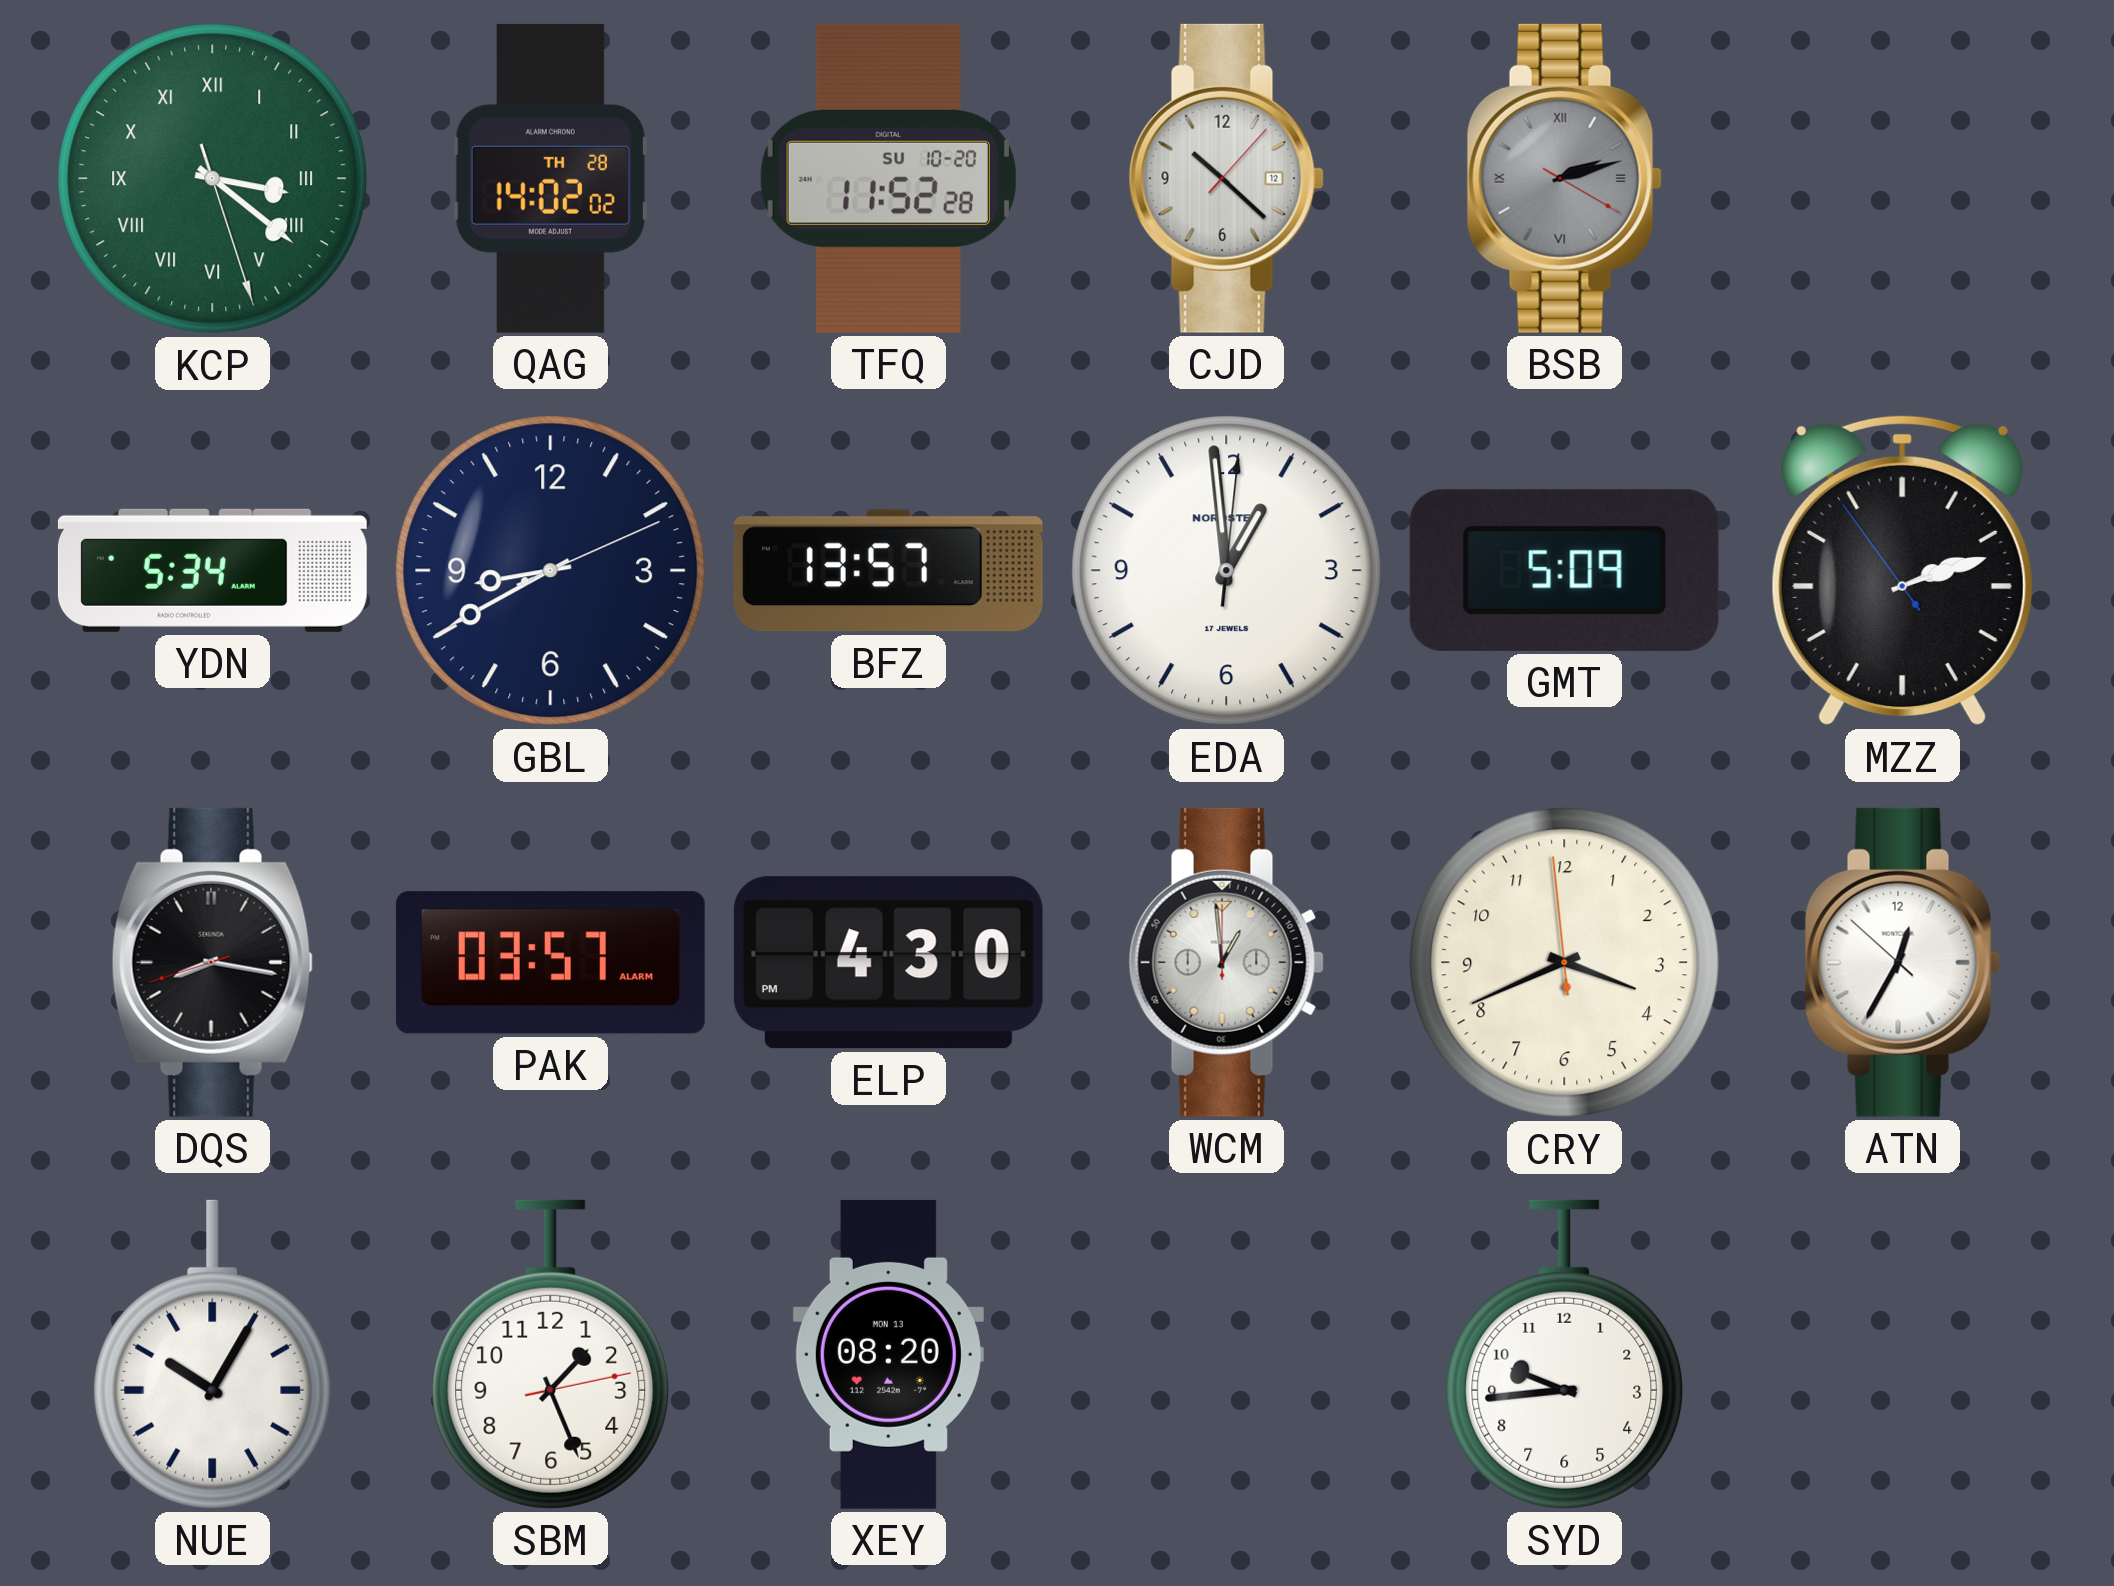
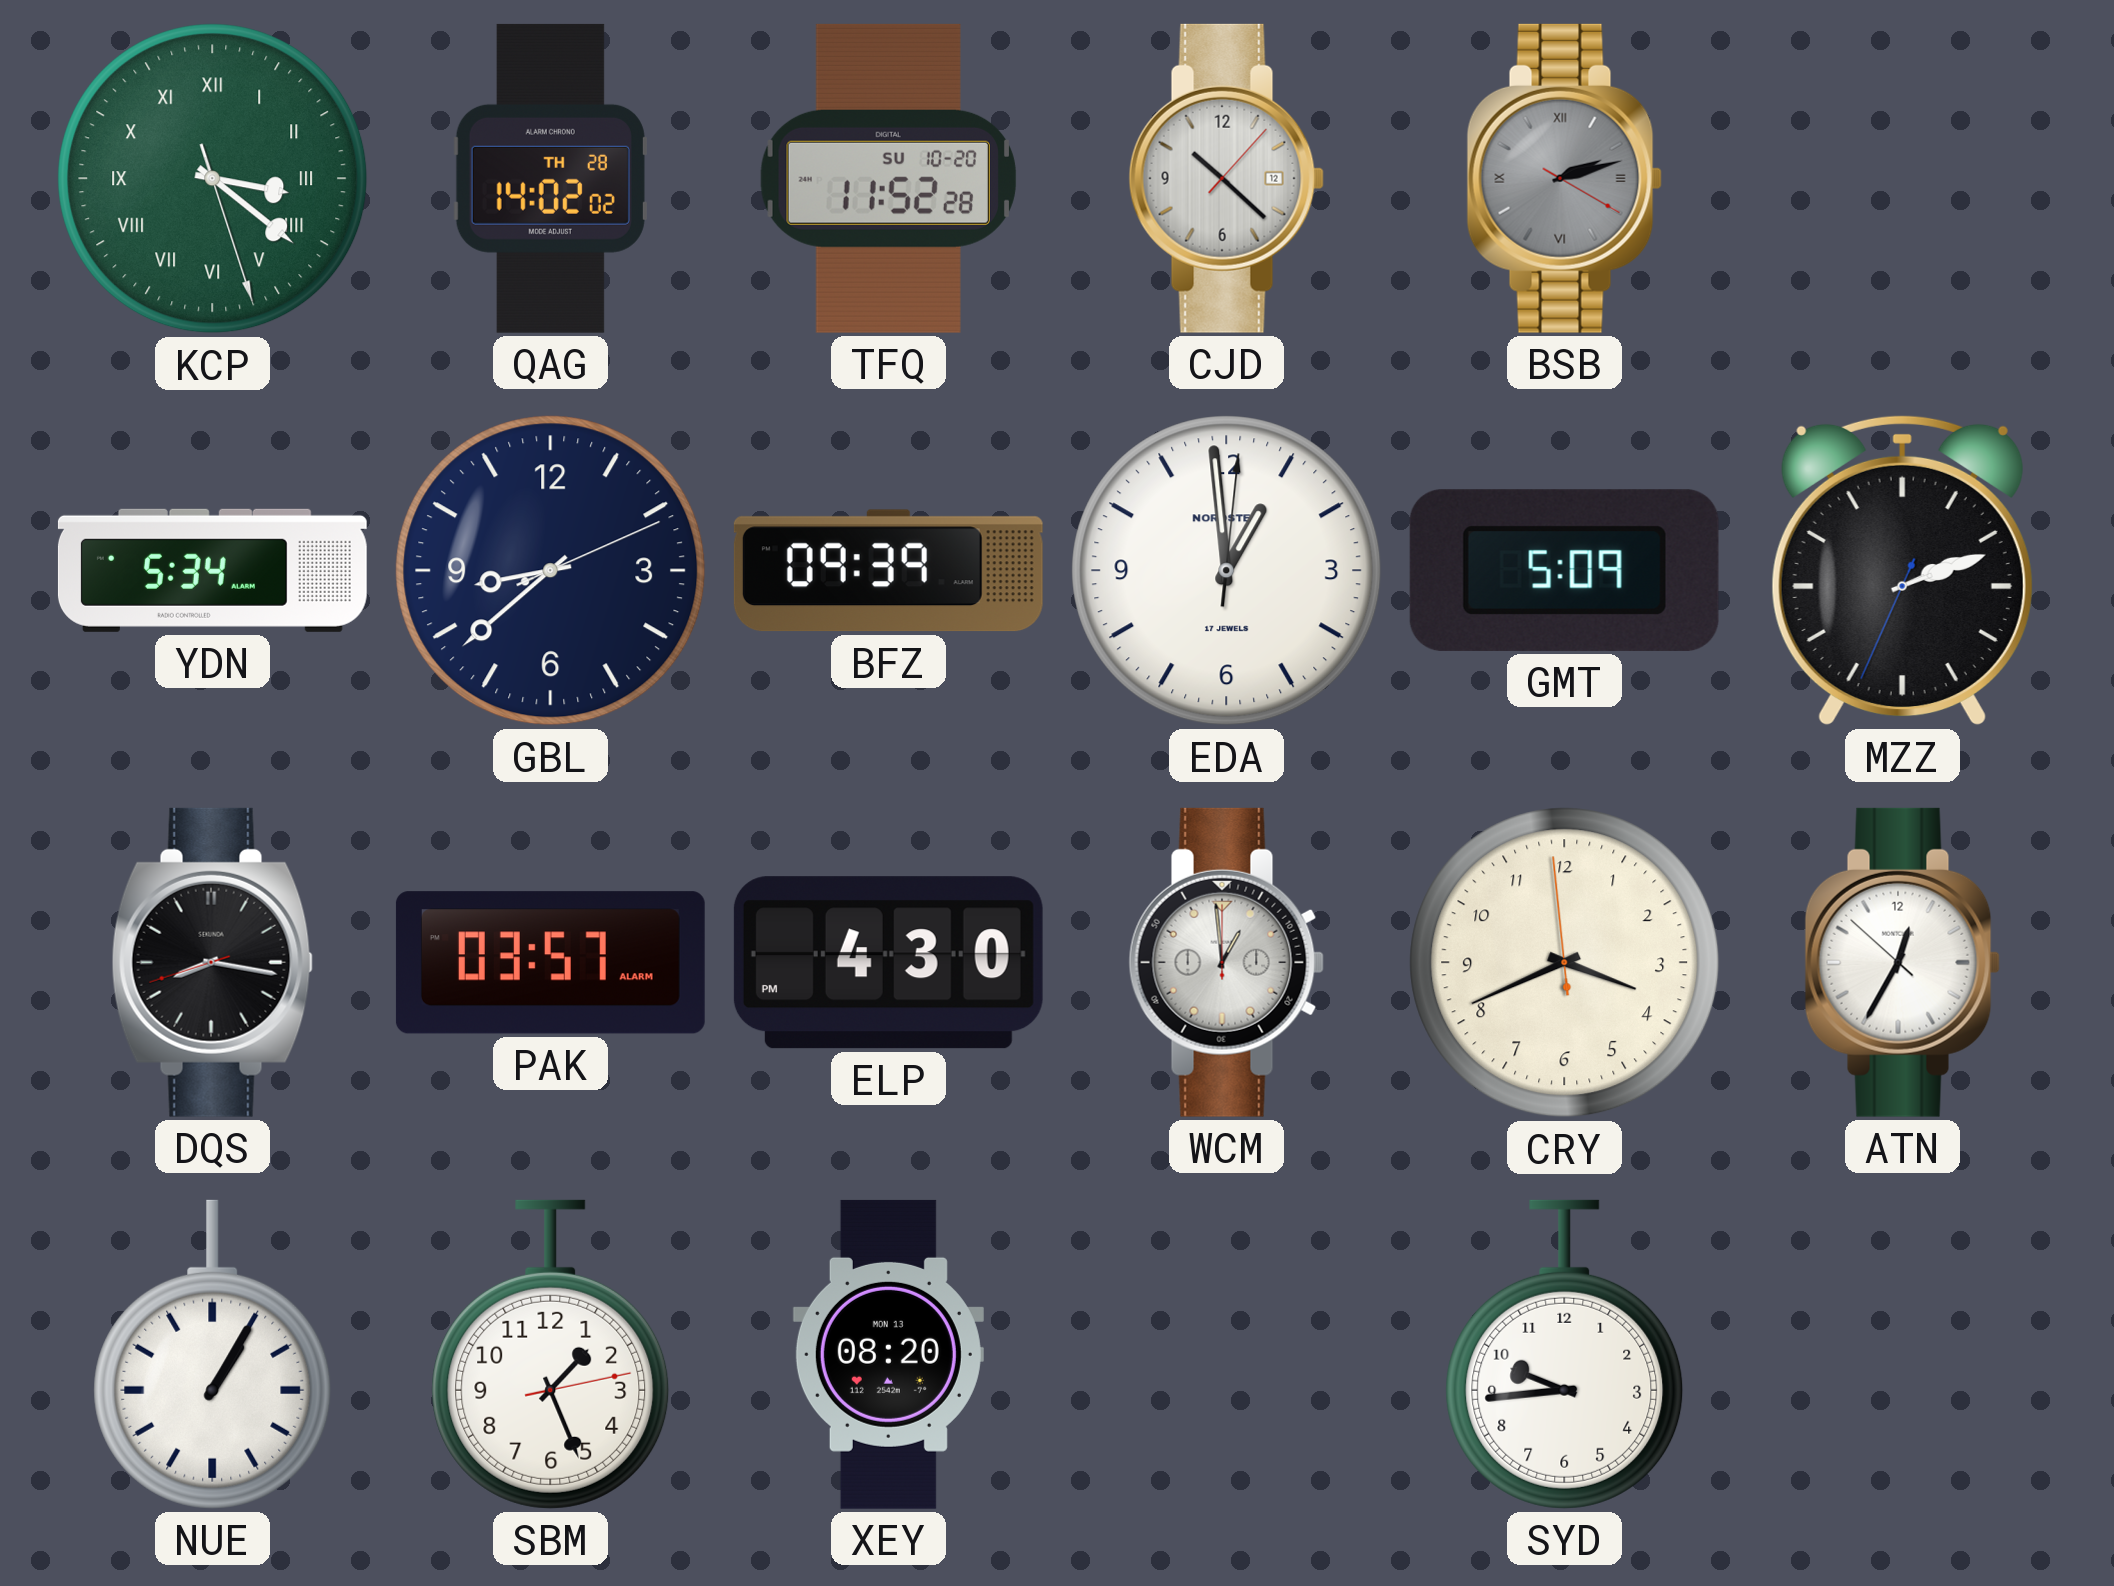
GBL: 8:40 -> 8:38 (551, 571)
BFZ: 13:57 -> 09:39 (888, 571)
MZZ: 2:11:54 -> 2:11:34 (1902, 570)
NUE: 10:05 -> 1:05 (213, 1354)
